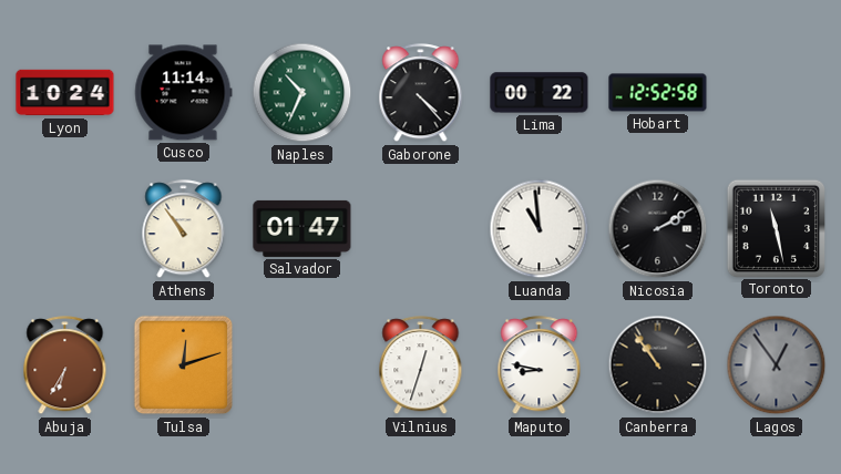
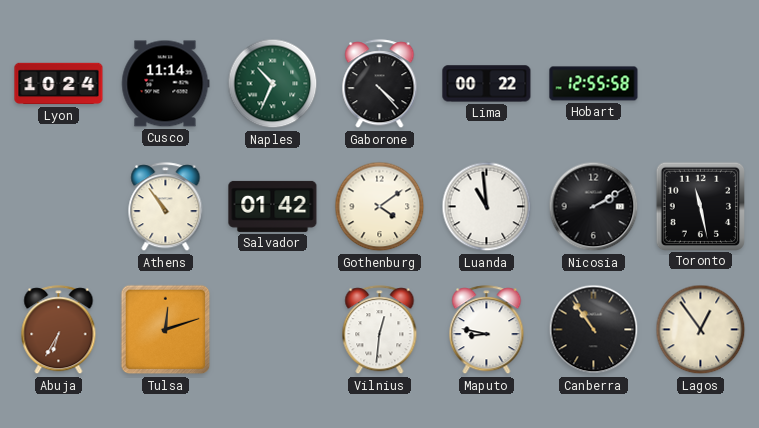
Hobart: 12:52 -> 12:55 (594, 84)
Salvador: 01:47 -> 01:42 (273, 206)
Gothenburg: none -> 4:09 (380, 207)
Vilnius: 12:33 -> 12:31 (380, 330)
Lagos dial: grey -> cream (701, 330)
